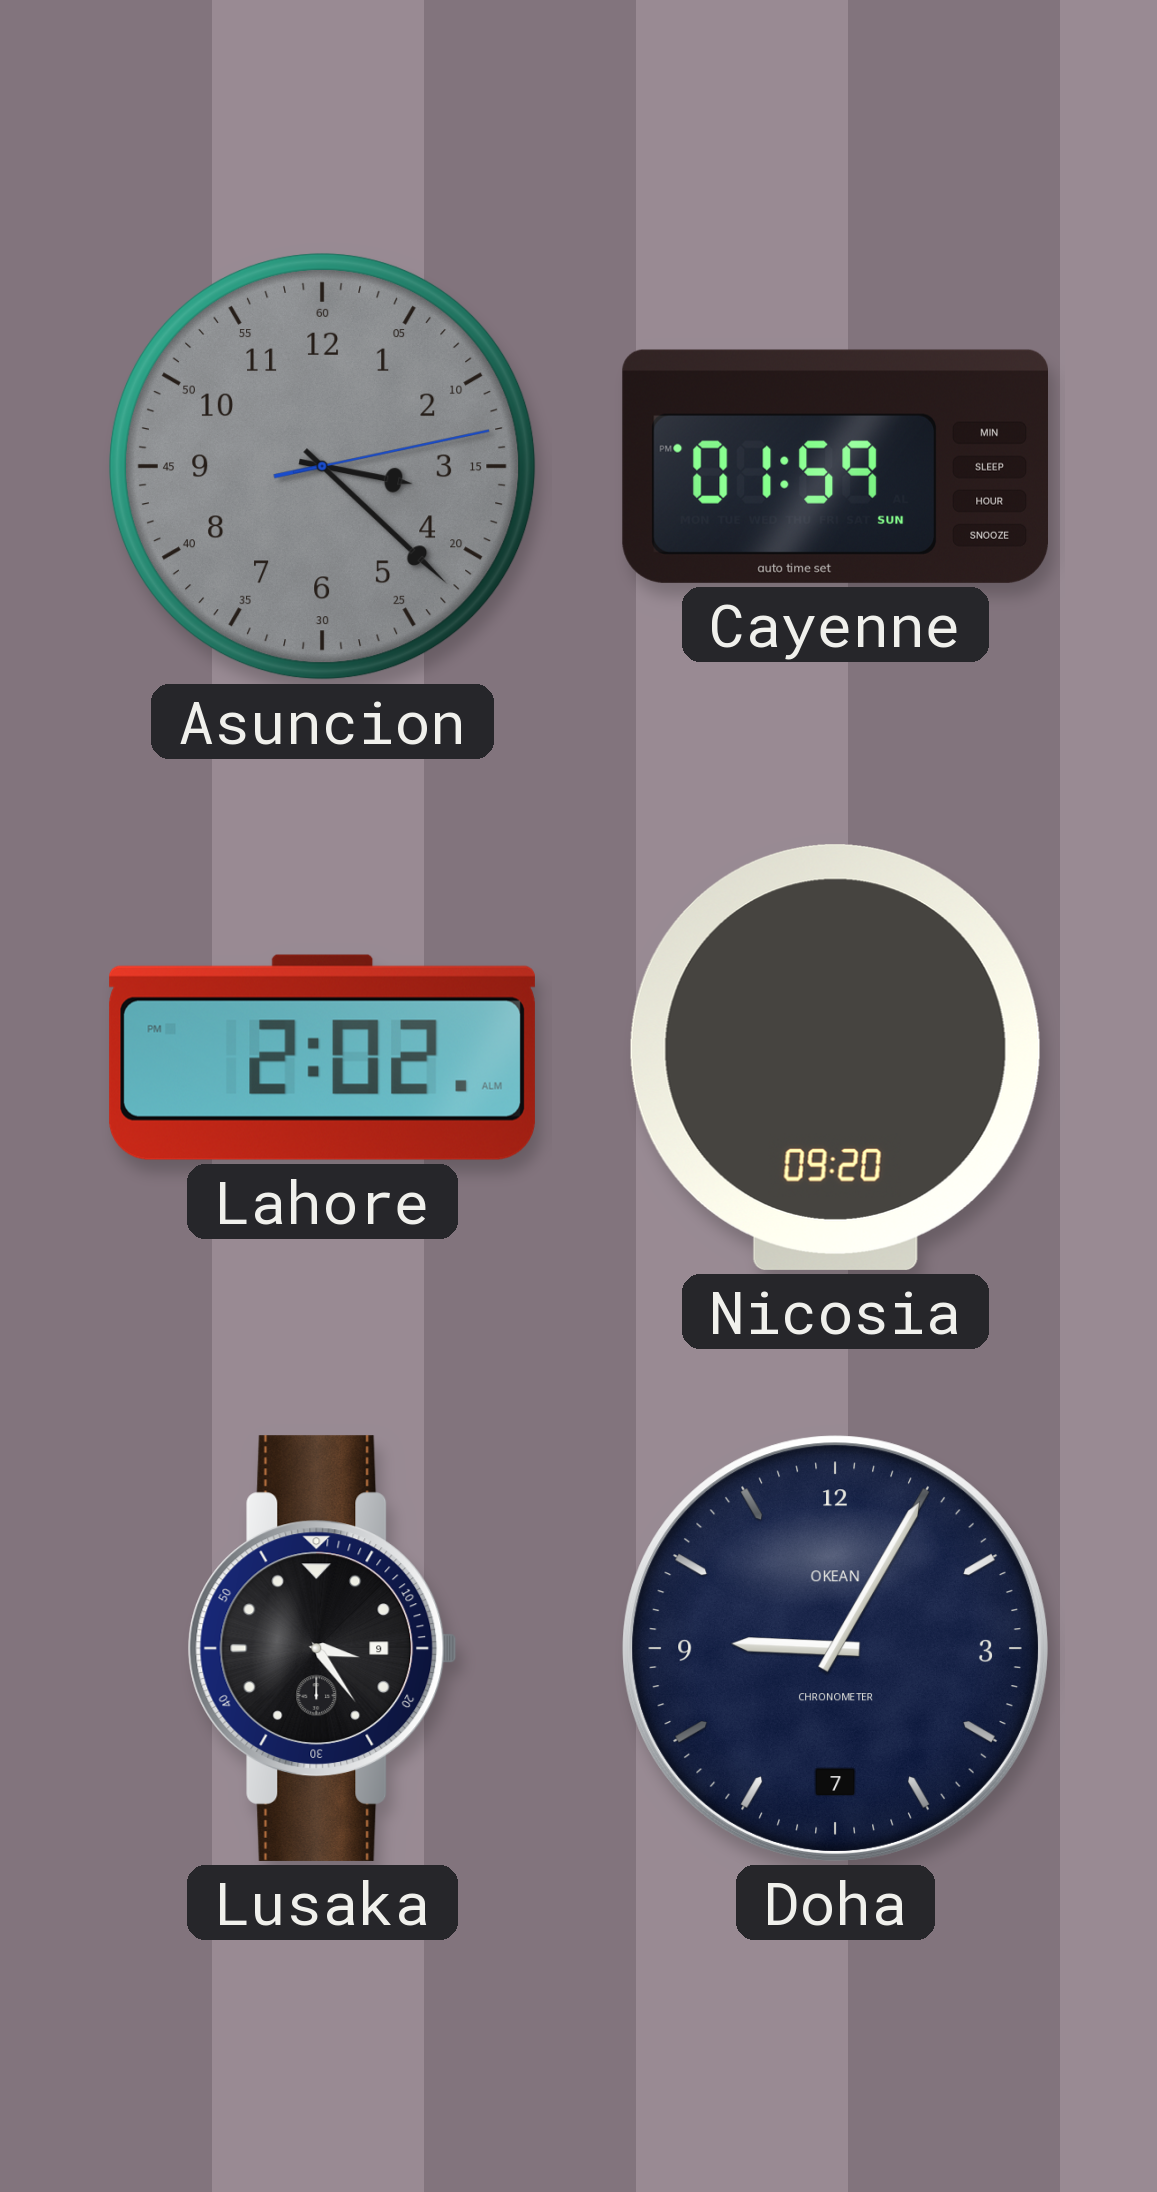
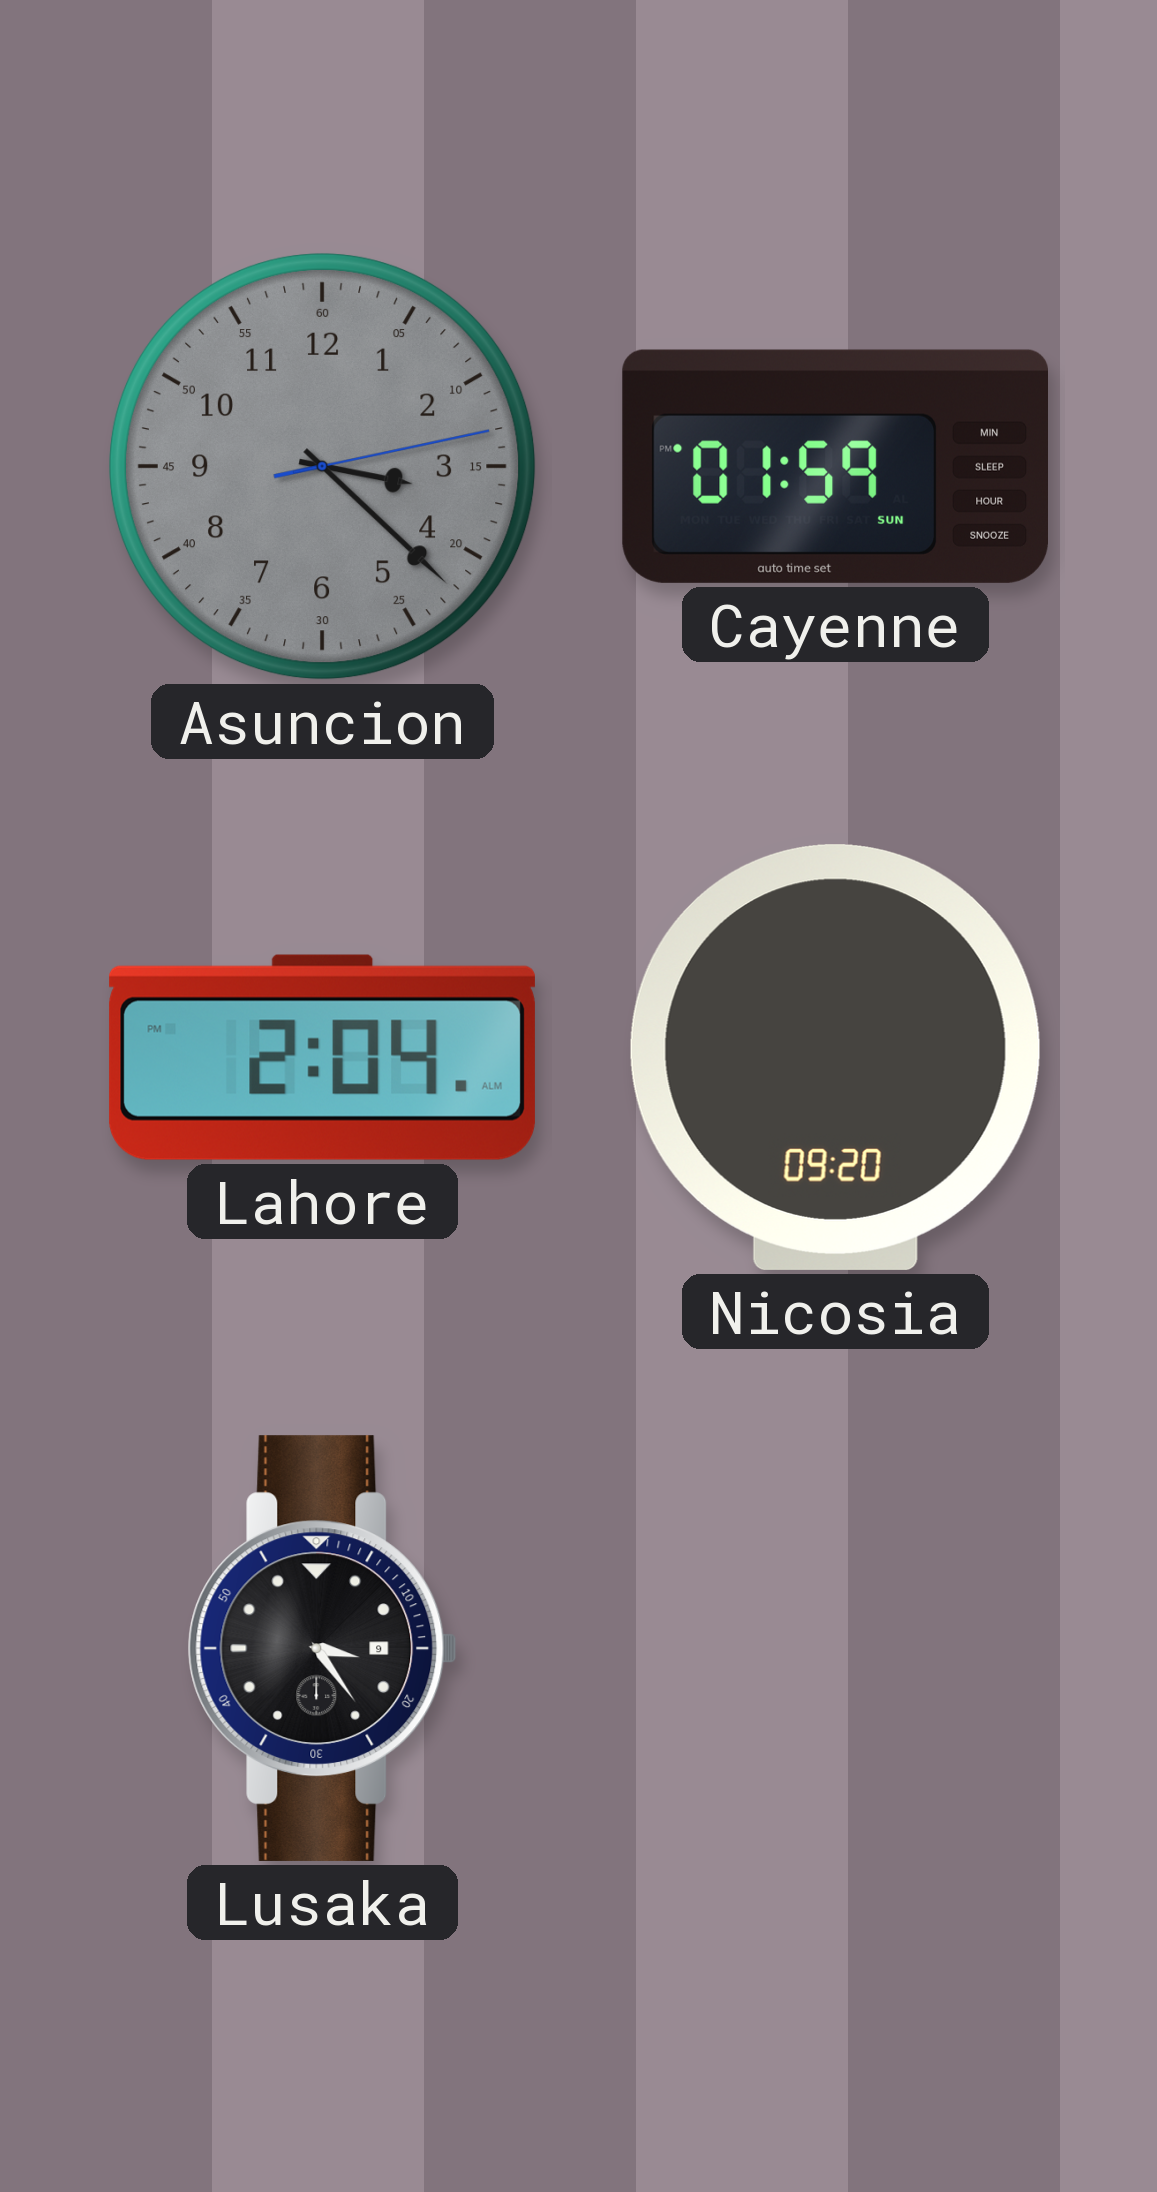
Lahore: 2:02 -> 2:04 (322, 1057)
Doha: 9:05 -> none (835, 1648)
